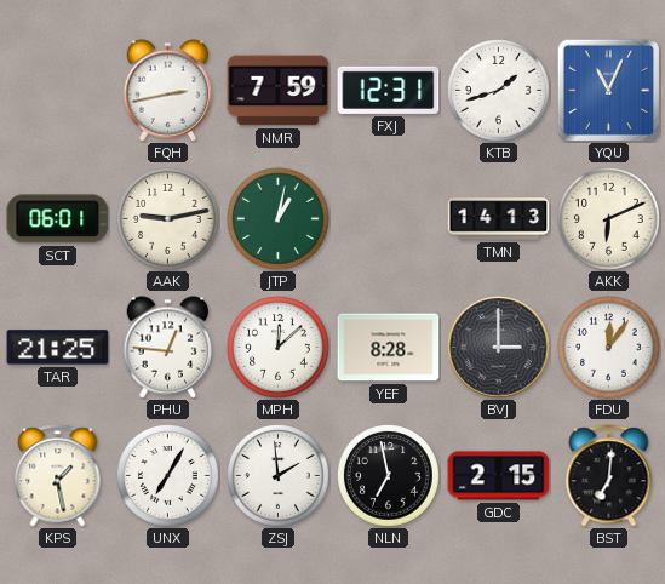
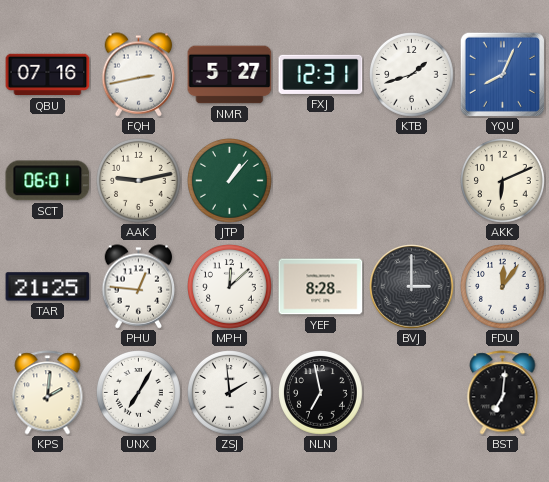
QBU: none -> 07:16 (48, 75)
NMR: 7:59 -> 5:27 (230, 75)
YQU: 11:04 -> 8:04 (502, 74)
JTP: 1:02 -> 1:07 (230, 181)
TMN: 14:13 -> none (499, 219)
KPS: 1:28 -> 2:01 (48, 393)
GDC: 2:15 -> none (499, 476)
